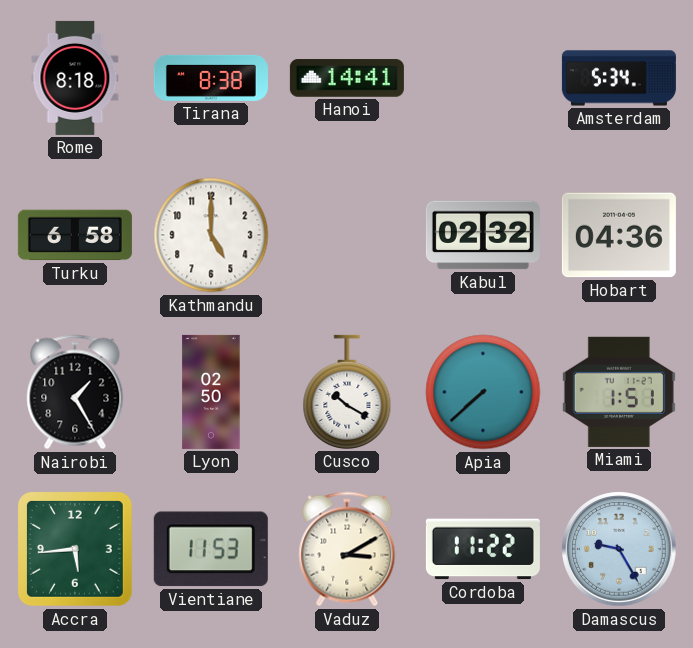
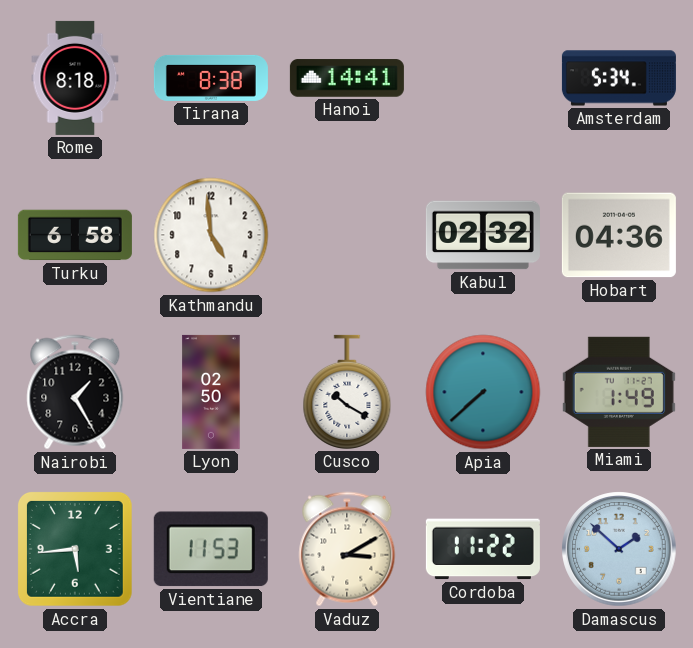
Kathmandu: 5:00 -> 4:59 (211, 235)
Miami: 1:51 -> 1:49 (619, 392)
Damascus: 9:25 -> 1:52 (619, 549)
